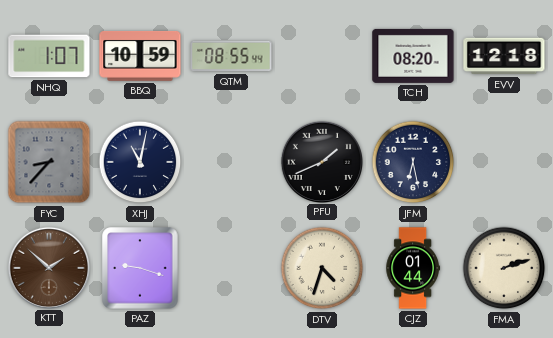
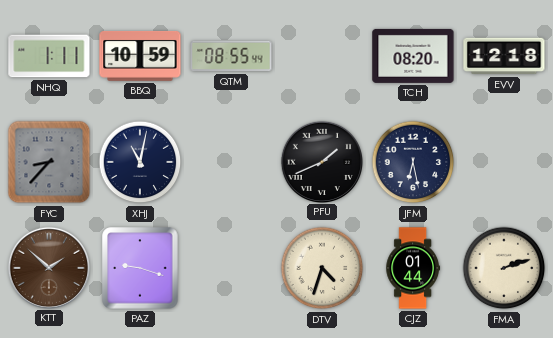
NHQ: 1:07 -> 1:11 (49, 56)
